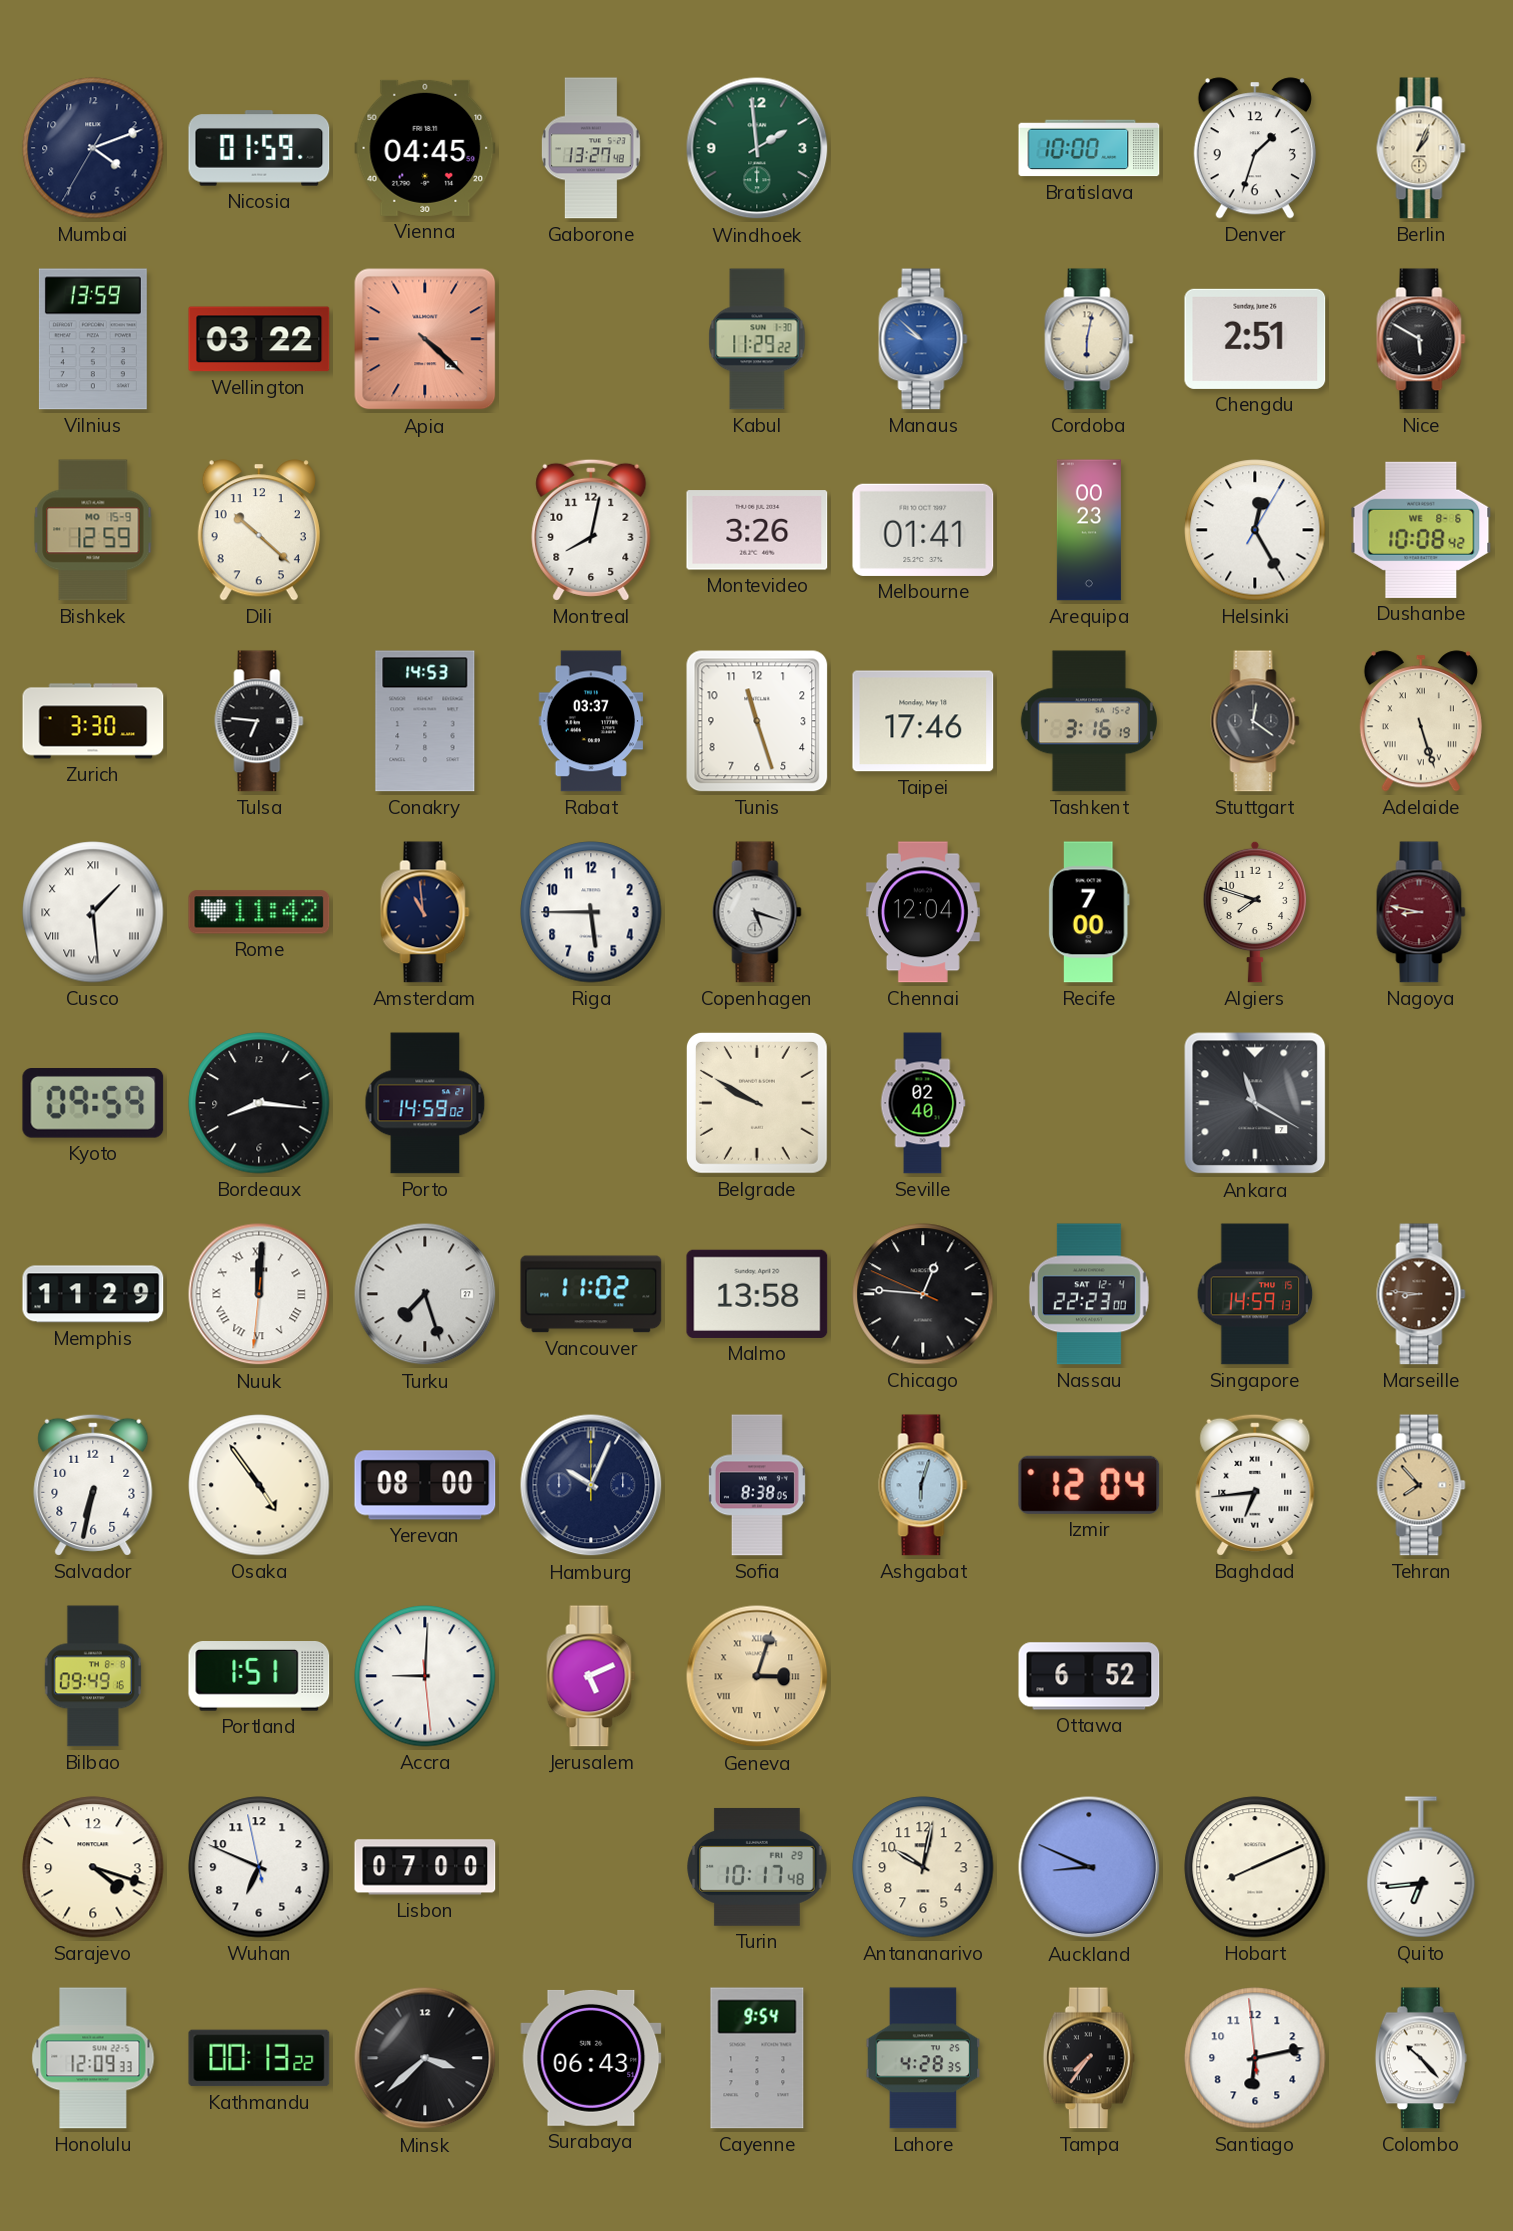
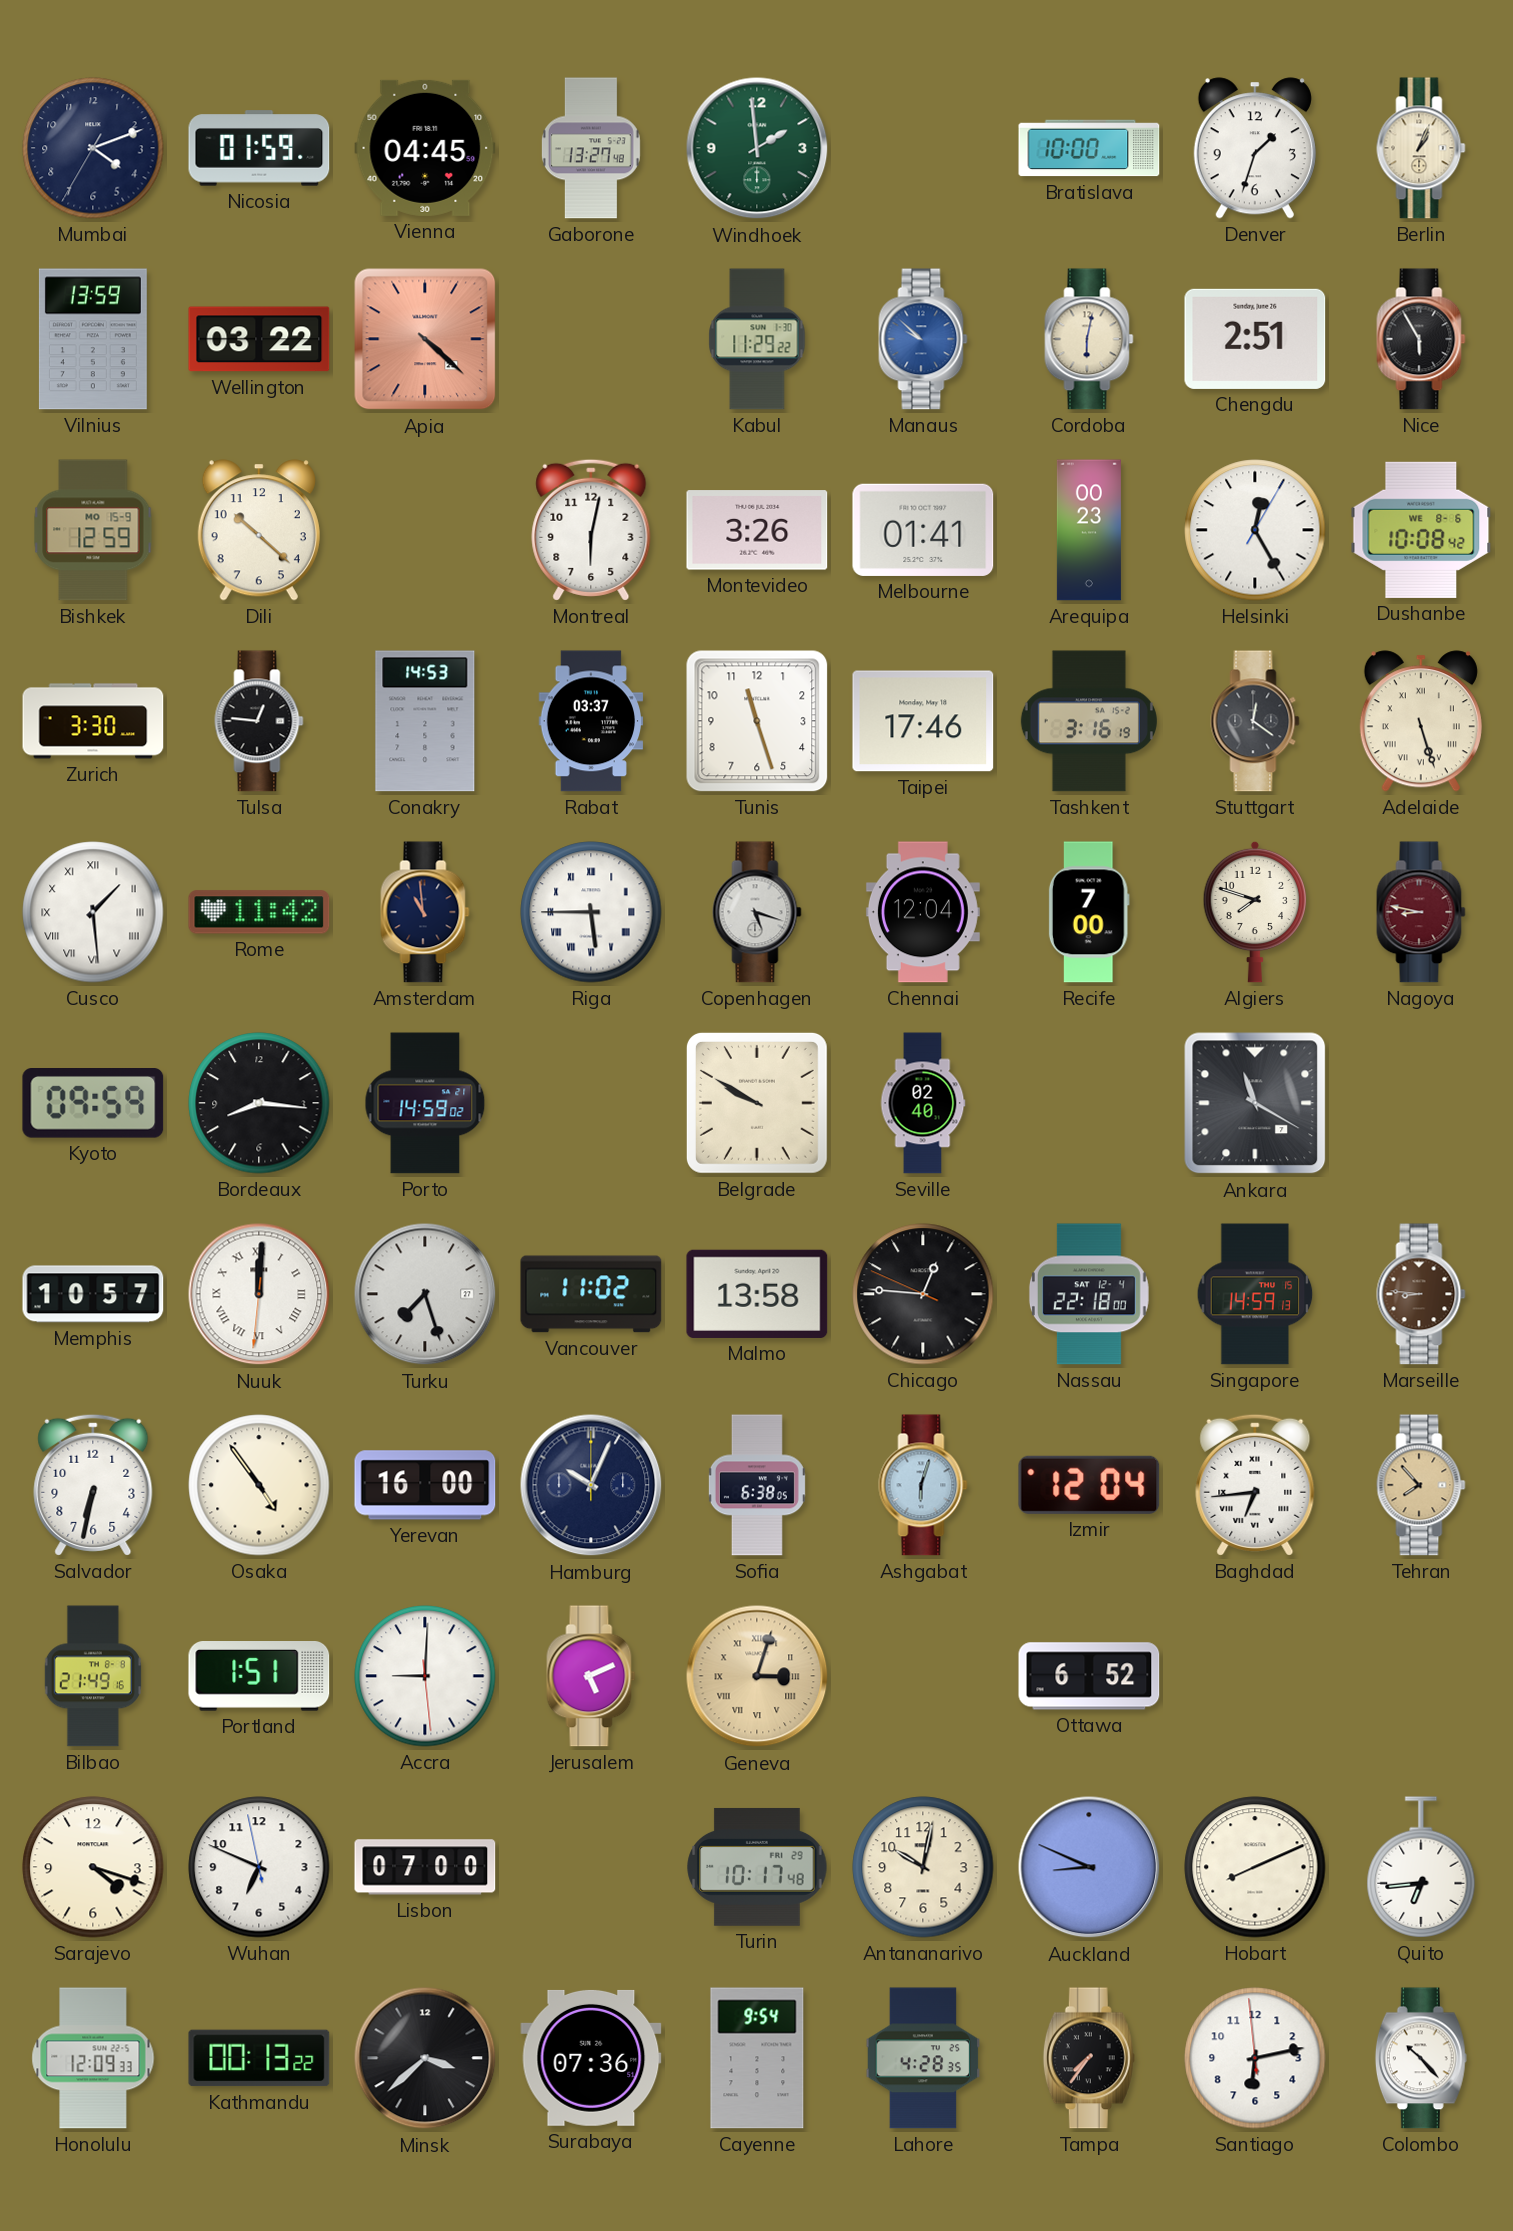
Nice: 5:50 -> 5:55 (1421, 339)
Montreal: 8:02 -> 6:02 (591, 530)
Tulsa: 6:46 -> 12:46 (259, 721)
Riga numerals: Arabic -> Roman (591, 912)
Memphis: 11:29 -> 10:57 (93, 1294)
Nassau: 22:23 -> 22:18 (1089, 1294)
Yerevan: 08:00 -> 16:00 (425, 1485)
Sofia: 8:38 -> 6:38 (757, 1485)
Bilbao: 09:49 -> 21:49 (93, 1676)
Surabaya: 06:43 -> 07:36 (591, 2058)
